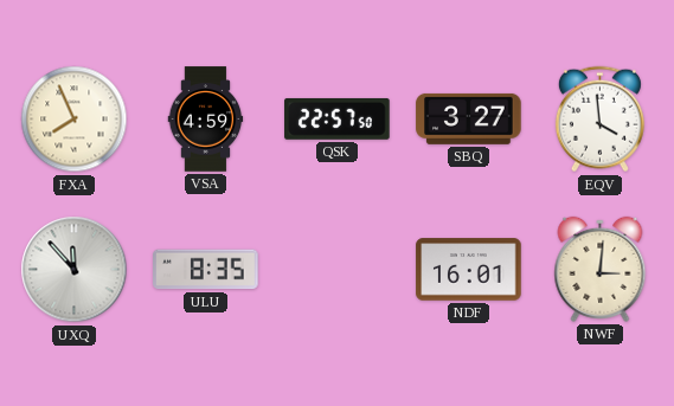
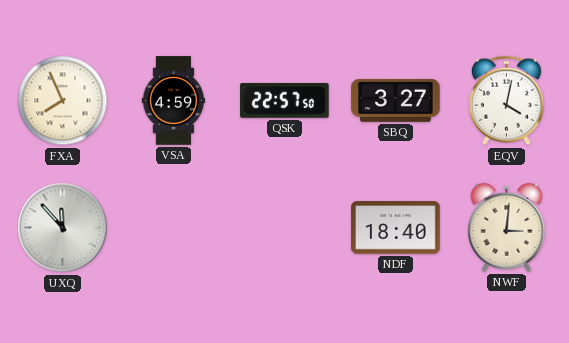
EQV: 3:59 -> 4:02 (506, 101)
ULU: 8:35 -> none (206, 270)
NDF: 16:01 -> 18:40 (396, 228)
